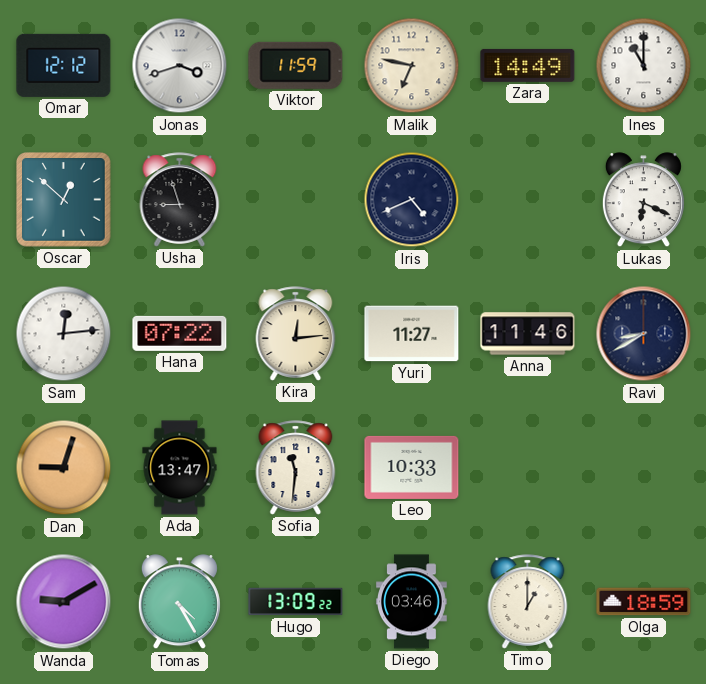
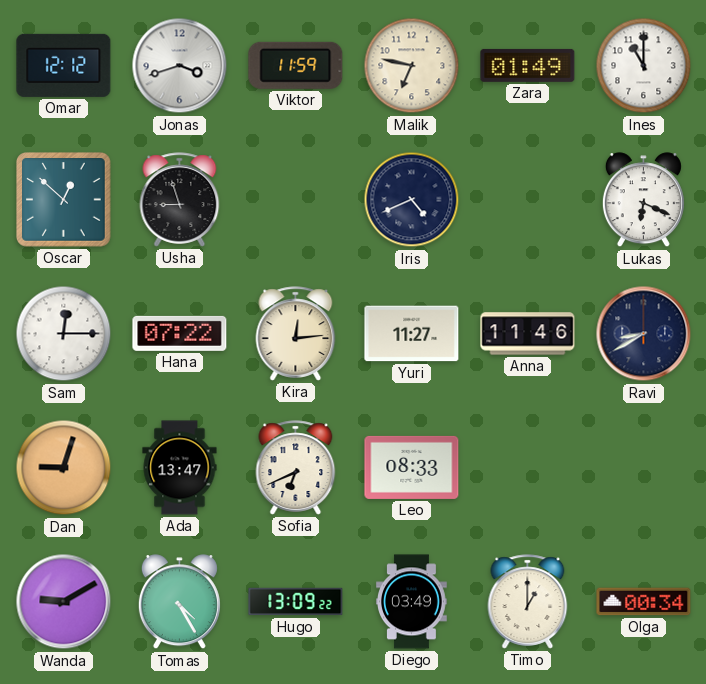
Zara: 14:49 -> 01:49 (528, 65)
Sam: 12:14 -> 12:15 (64, 334)
Sofia: 11:31 -> 6:41 (296, 468)
Leo: 10:33 -> 08:33 (412, 467)
Diego: 03:46 -> 03:49 (412, 602)
Olga: 18:59 -> 00:34 (644, 602)
